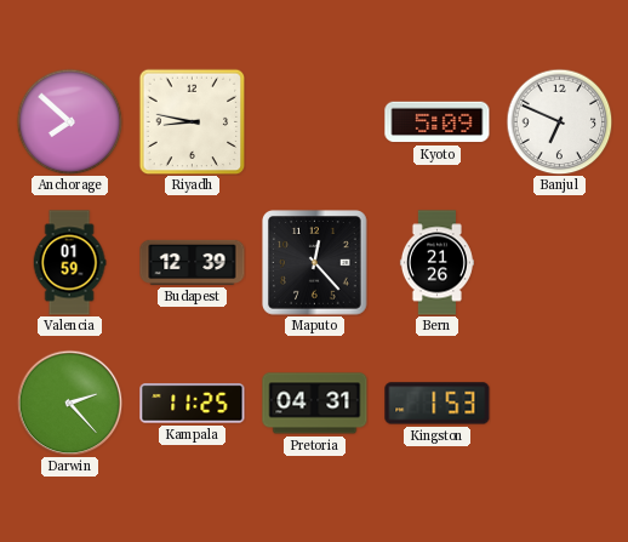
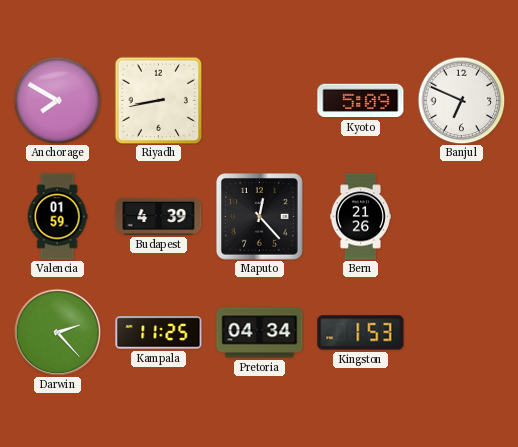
Anchorage: 7:52 -> 7:50 (57, 100)
Riyadh: 8:47 -> 8:43 (158, 100)
Budapest: 12:39 -> 4:39 (159, 216)
Pretoria: 04:31 -> 04:34 (260, 333)
